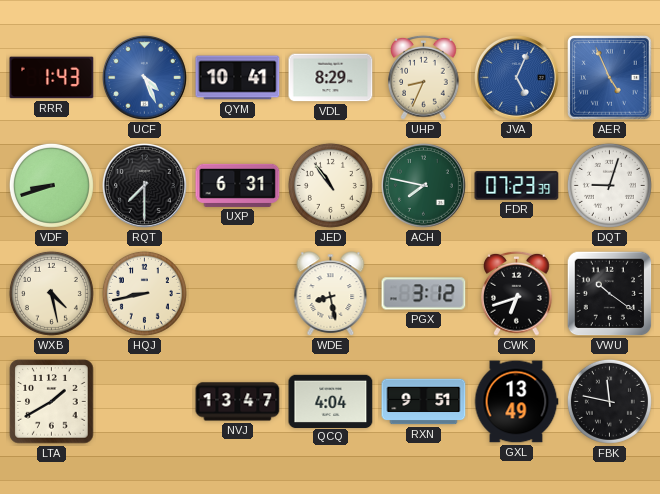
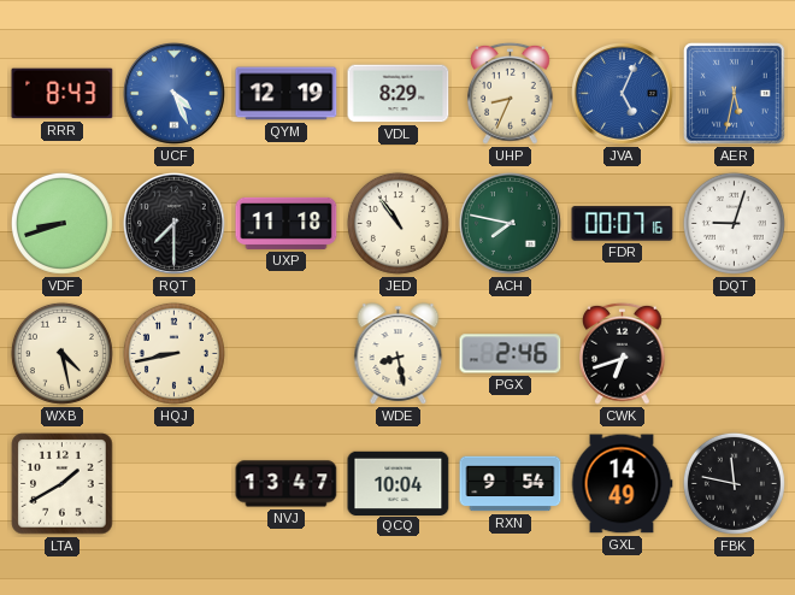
RRR: 1:43 -> 8:43 (63, 94)
QYM: 10:41 -> 12:19 (287, 94)
AER: 4:56 -> 5:32 (735, 94)
UXP: 6:31 -> 11:18 (287, 223)
FDR: 07:23 -> 00:07 (623, 224)
PGX: 3:12 -> 2:46 (511, 354)
VWU: 10:21 -> none (610, 294)
QCQ: 4:04 -> 10:04 (399, 483)
RXN: 9:51 -> 9:54 (511, 484)
GXL: 13:49 -> 14:49 (622, 484)
